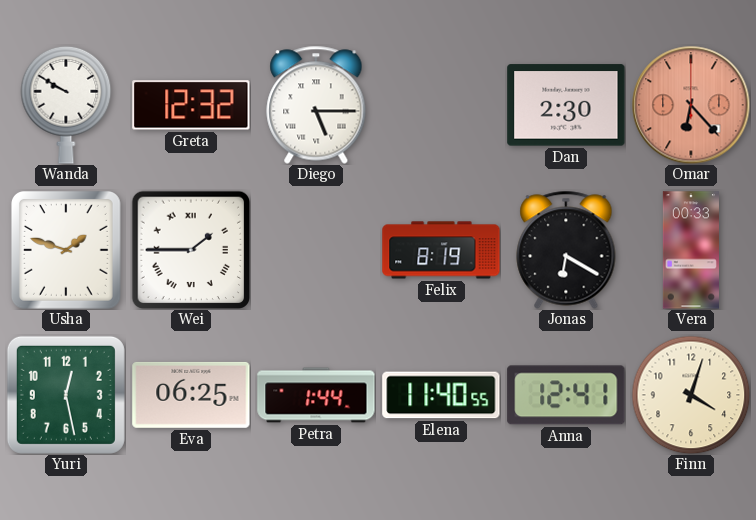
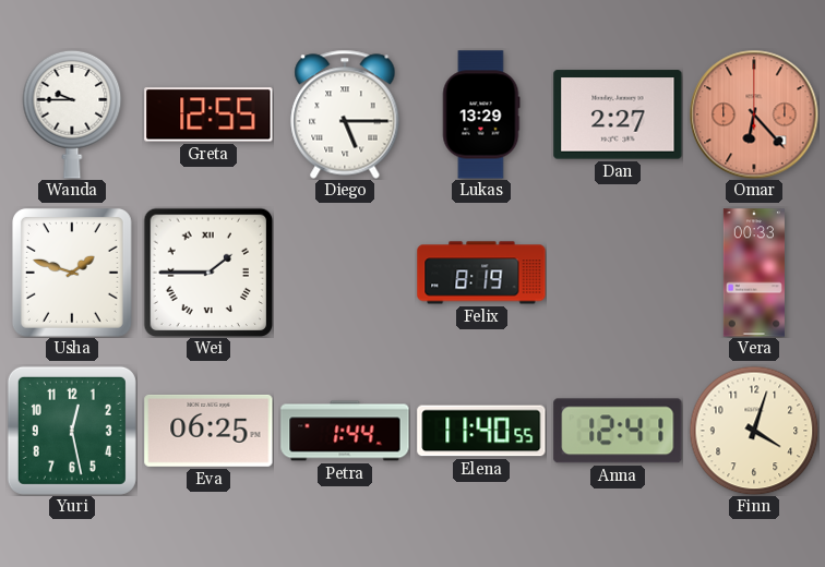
Wanda: 9:50 -> 9:45 (72, 114)
Greta: 12:32 -> 12:55 (208, 114)
Lukas: none -> 13:29 (481, 114)
Dan: 2:30 -> 2:27 (618, 114)
Jonas: 6:20 -> none (566, 250)
